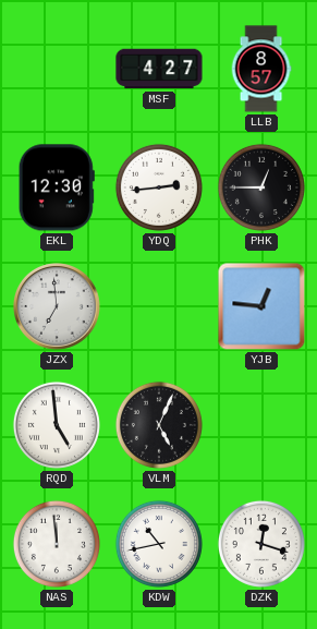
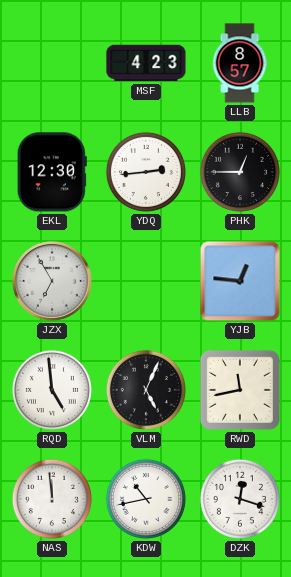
MSF: 4:27 -> 4:23 (146, 63)
JZX: 6:59 -> 6:55 (53, 282)
RWD: none -> 11:43 (240, 390)
